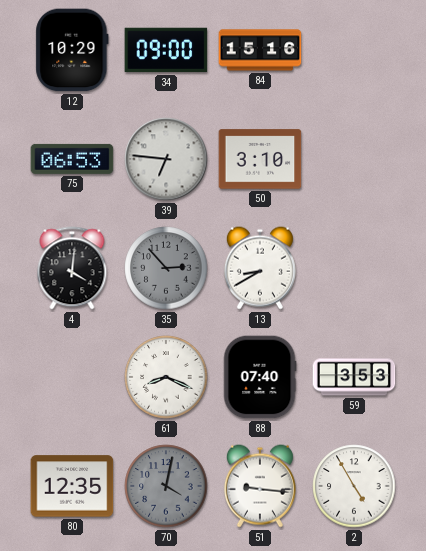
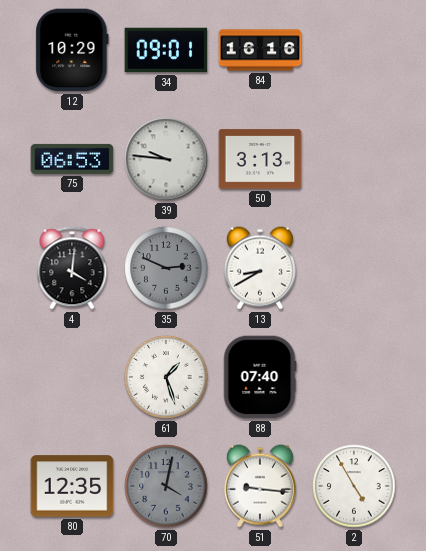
34: 09:00 -> 09:01 (166, 50)
84: 15:16 -> 16:16 (260, 50)
39: 6:46 -> 9:46 (166, 159)
50: 3:10 -> 3:13 (260, 159)
35: 2:53 -> 2:49 (166, 268)
61: 8:19 -> 1:27 (166, 377)
59: 3:53 -> none (354, 377)
